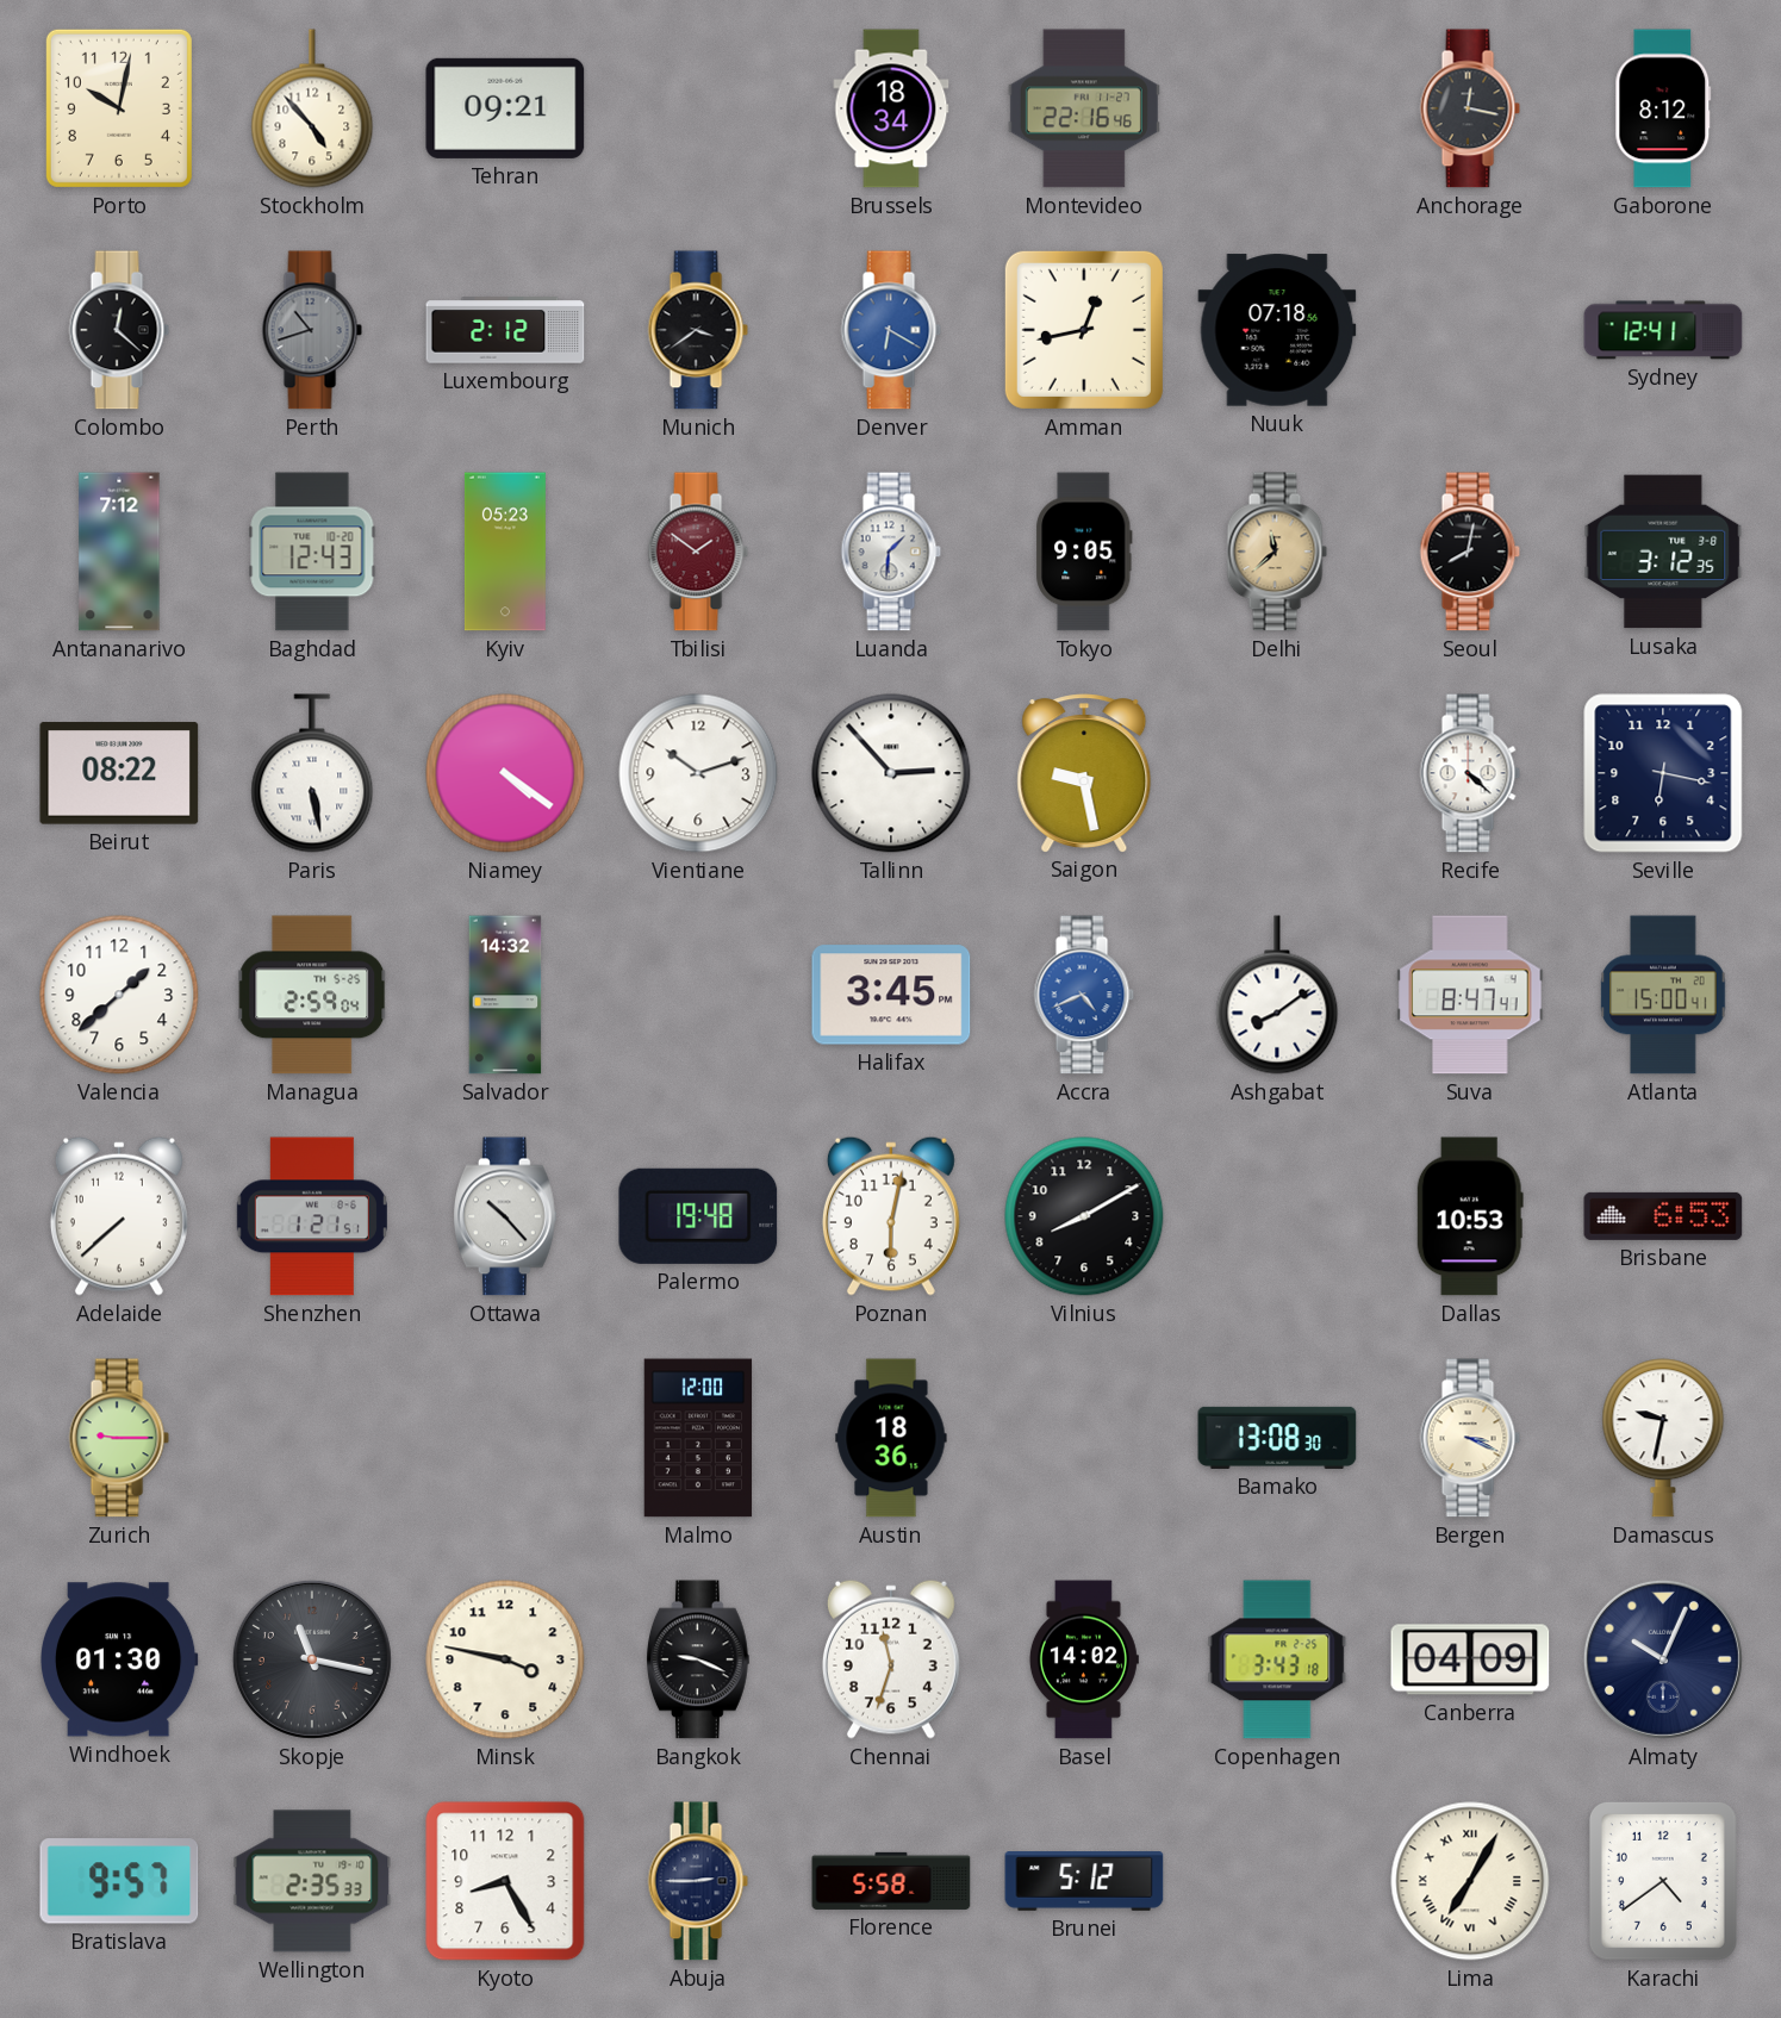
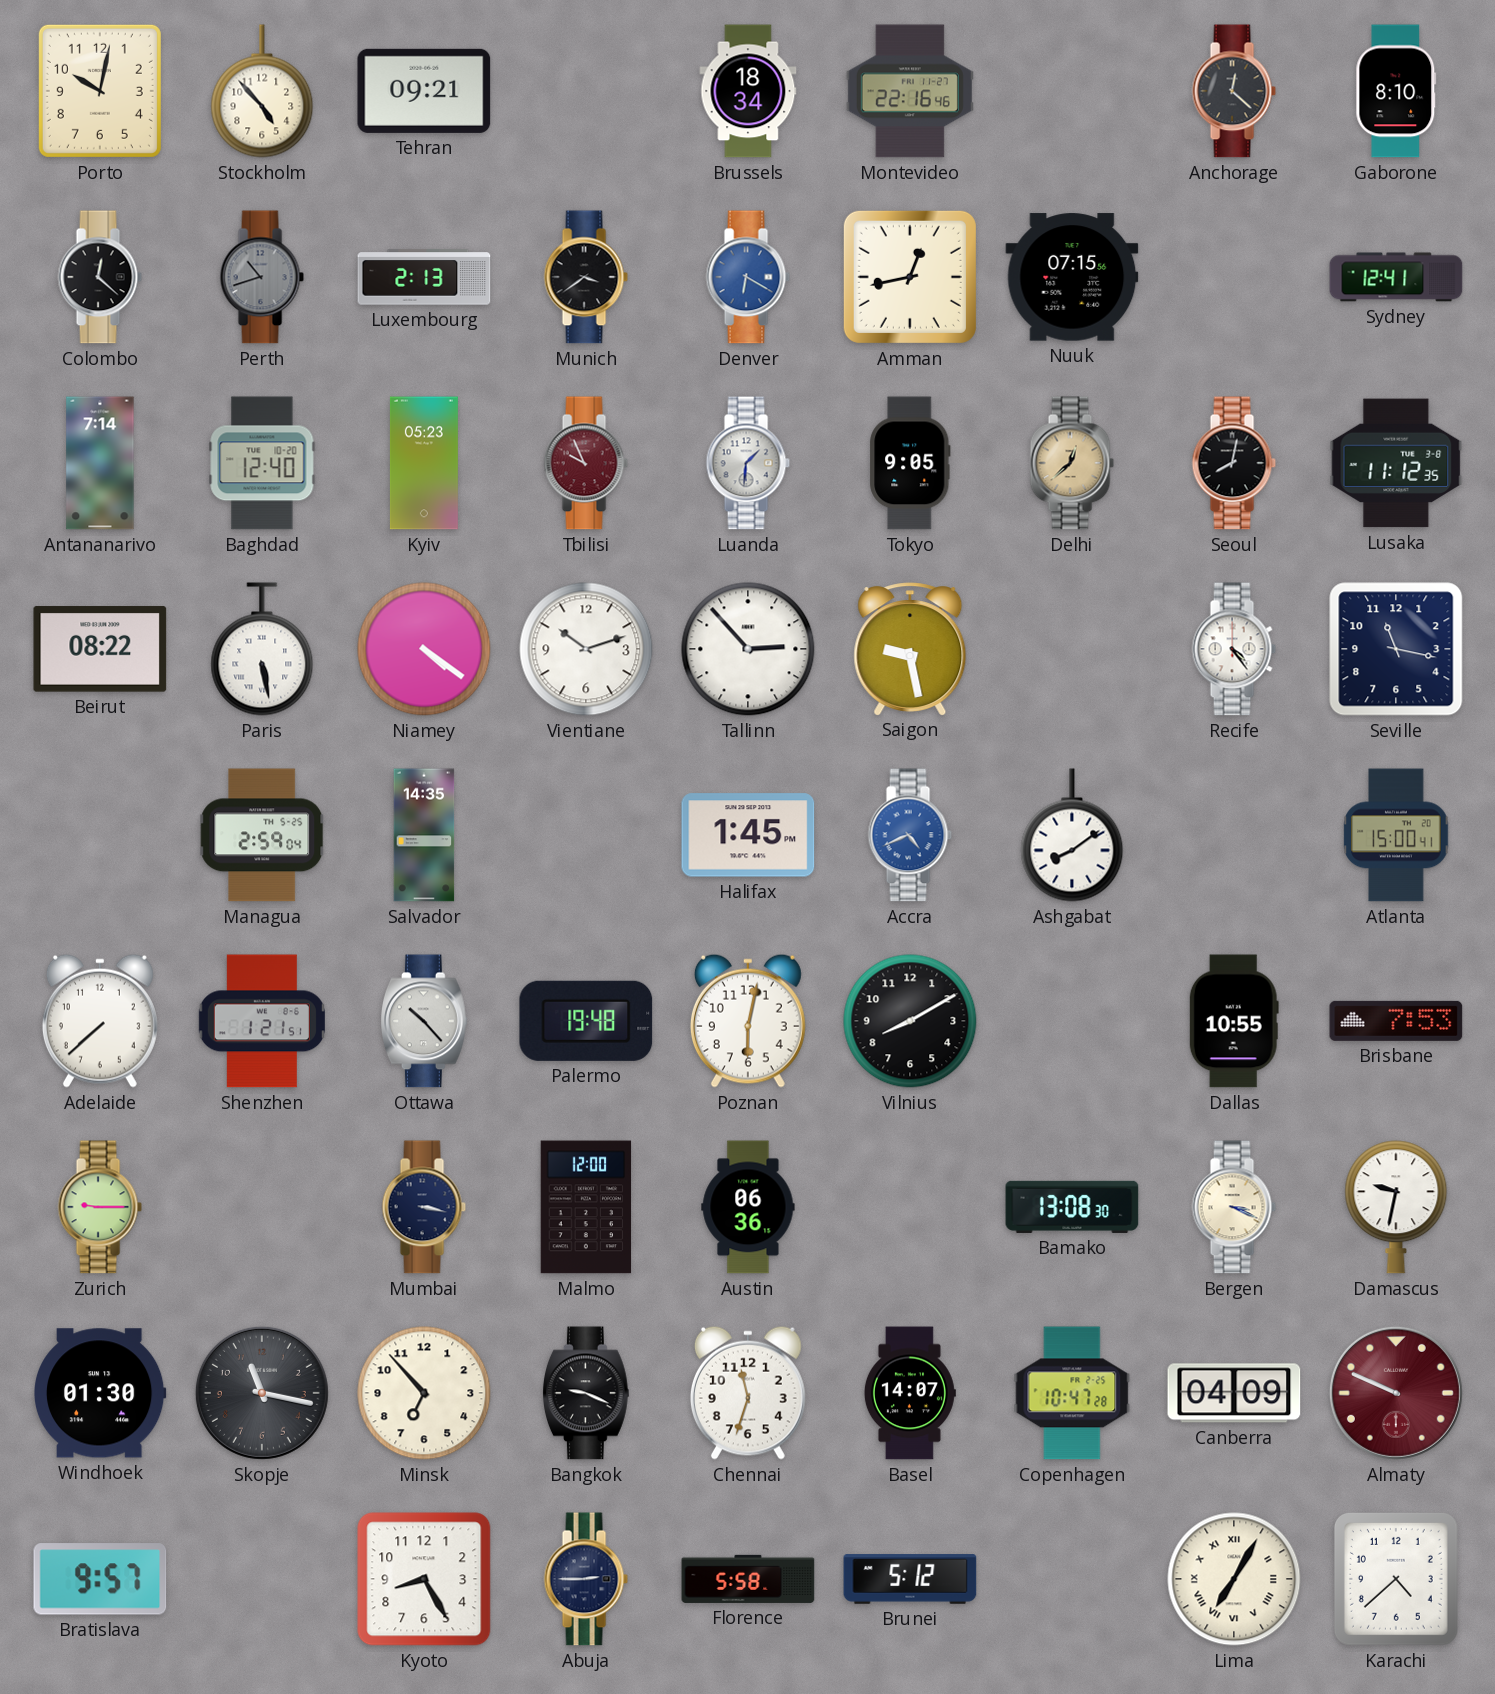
Anchorage: 12:17 -> 12:22 (1234, 91)
Gaborone: 8:12 -> 8:10 (1396, 91)
Luxembourg: 2:12 -> 2:13 (424, 277)
Nuuk: 07:18 -> 07:15 (1072, 277)
Antananarivo: 7:12 -> 7:14 (100, 463)
Baghdad: 12:43 -> 12:40 (262, 463)
Tbilisi: 1:51 -> 9:56 (586, 463)
Delhi: 11:38 -> 12:38 (1072, 463)
Lusaka: 3:12 -> 11:12 (1396, 463)
Recife: 4:22 -> 4:24 (1234, 649)
Seville: 6:17 -> 11:17 (1396, 649)
Valencia: 1:38 -> none (119, 995)
Salvador: 14:32 -> 14:35 (424, 835)
Halifax: 3:45 -> 1:45 (748, 835)
Suva: 8:47 -> none (1470, 995)
Dallas: 10:53 -> 10:55 (1234, 1021)
Brisbane: 6:53 -> 7:53 (1396, 1021)
Mumbai: none -> 3:17 (424, 1207)
Austin: 18:36 -> 06:36 (748, 1207)
Minsk: 3:47 -> 6:53 (424, 1393)
Basel: 14:02 -> 14:07 (910, 1393)
Copenhagen: 3:43 -> 10:47 (1072, 1393)
Almaty: 10:04 -> 9:49 (1396, 1393)
Almaty dial: navy -> burgundy (1396, 1393)
Wellington: 2:35 -> none (312, 1881)
Karachi: 4:39 -> 4:38 (1396, 1579)
